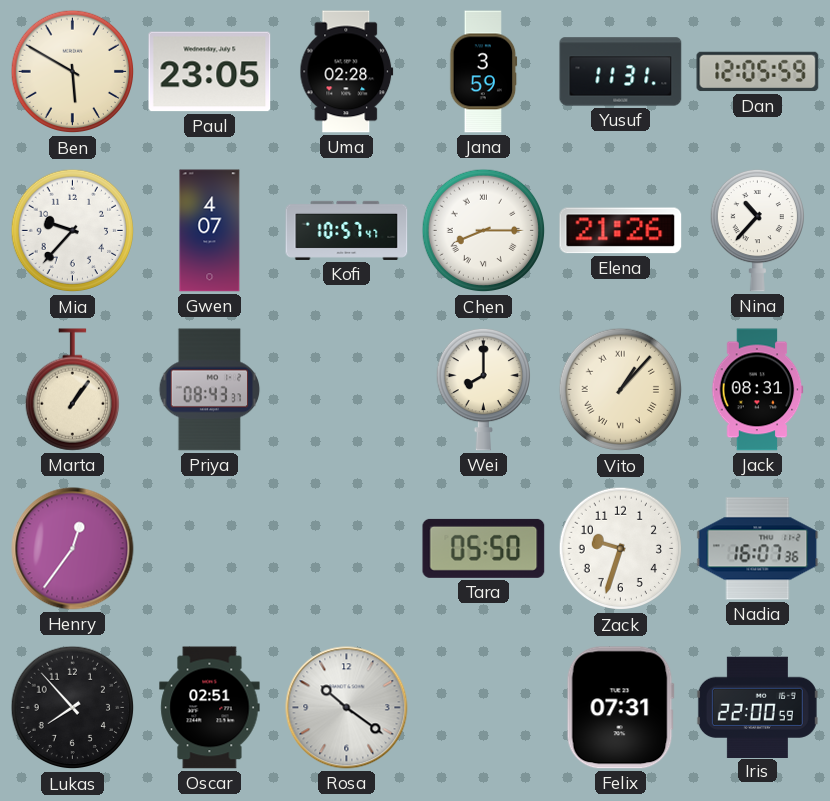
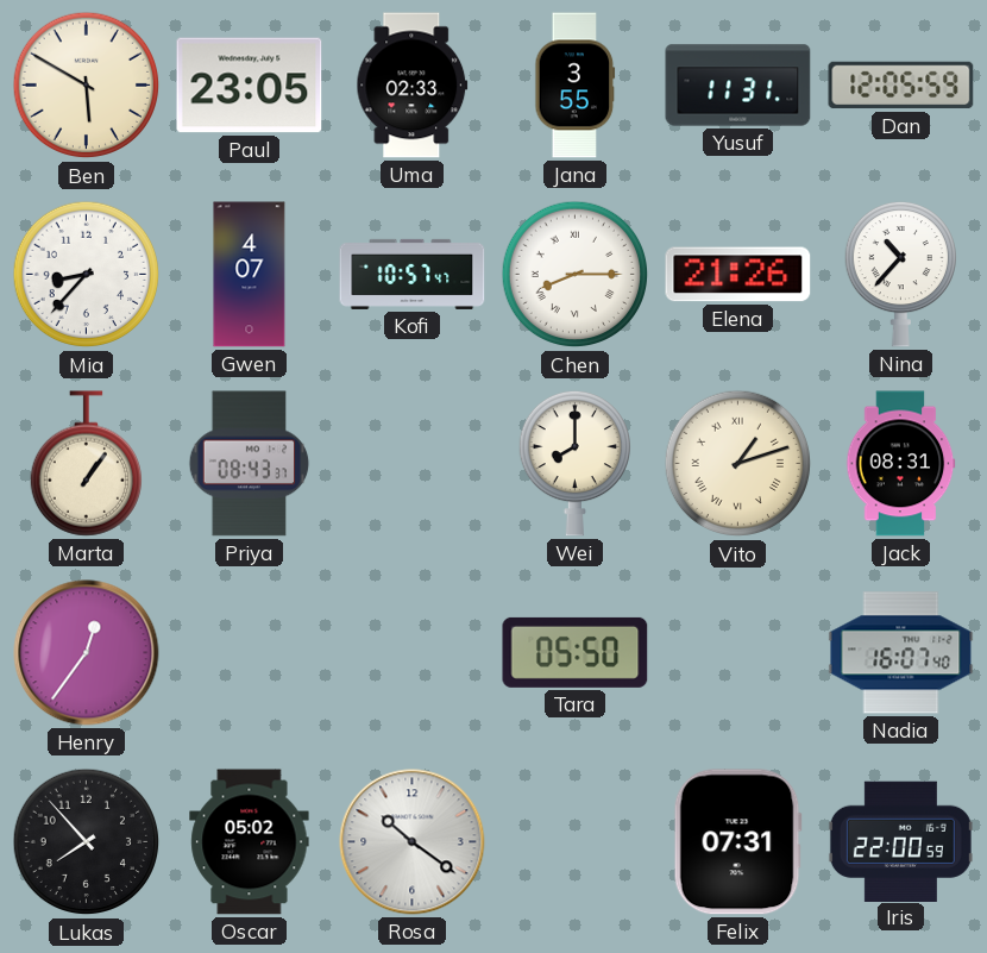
Uma: 02:28 -> 02:33 (413, 86)
Jana: 3:59 -> 3:55 (576, 86)
Mia: 9:37 -> 8:37 (87, 275)
Vito: 1:07 -> 1:12 (738, 464)
Zack: 9:33 -> none (621, 549)
Nadia: 16:07:36 -> 16:07:40 (901, 653)
Oscar: 02:51 -> 05:02 (250, 842)
